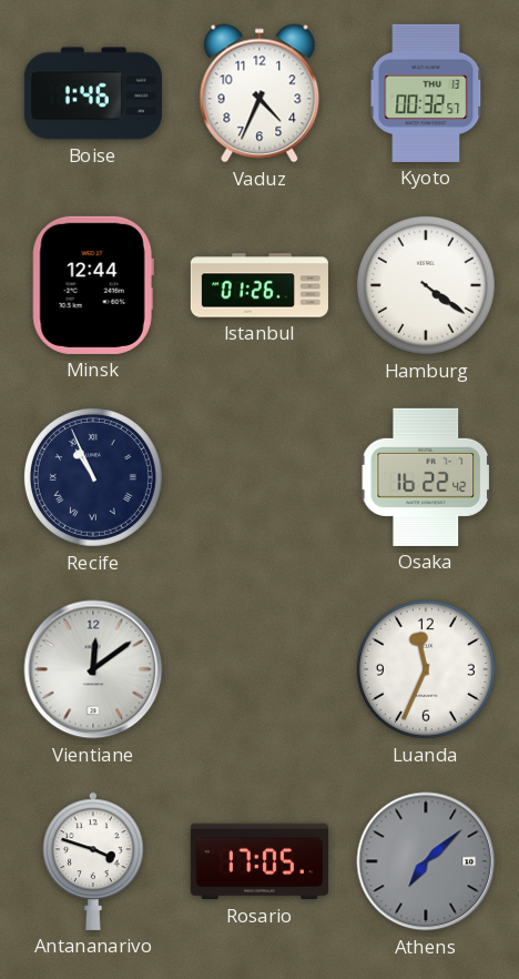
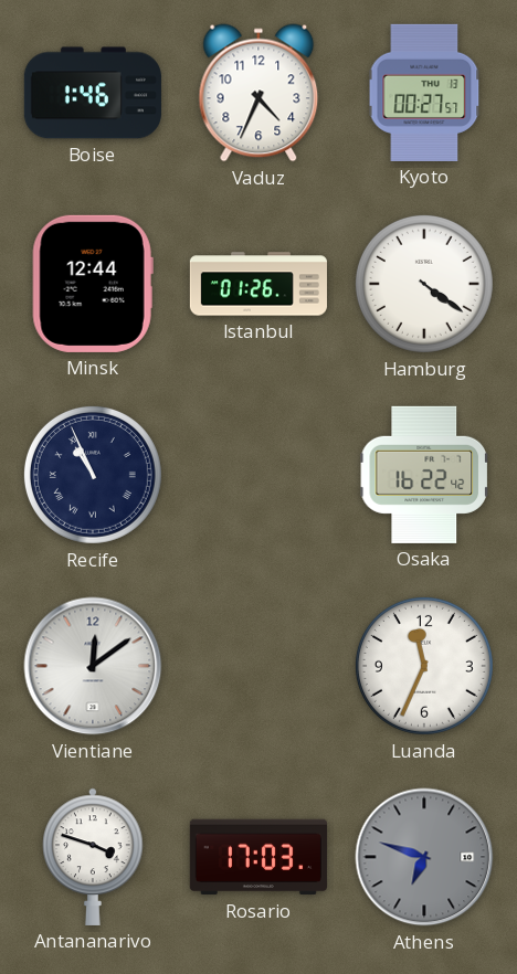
Kyoto: 00:32 -> 00:27 (424, 93)
Rosario: 17:05 -> 17:03 (258, 857)
Athens: 7:08 -> 6:48 (424, 857)
